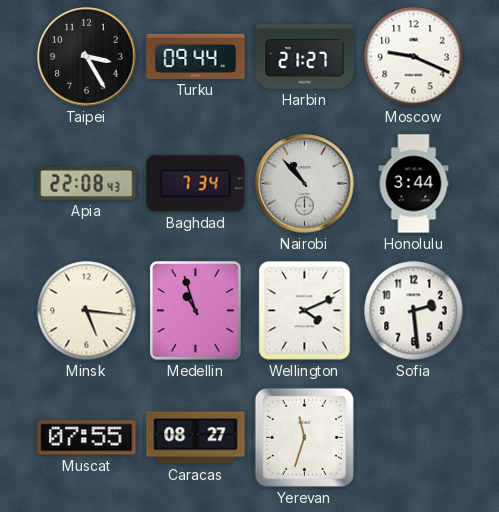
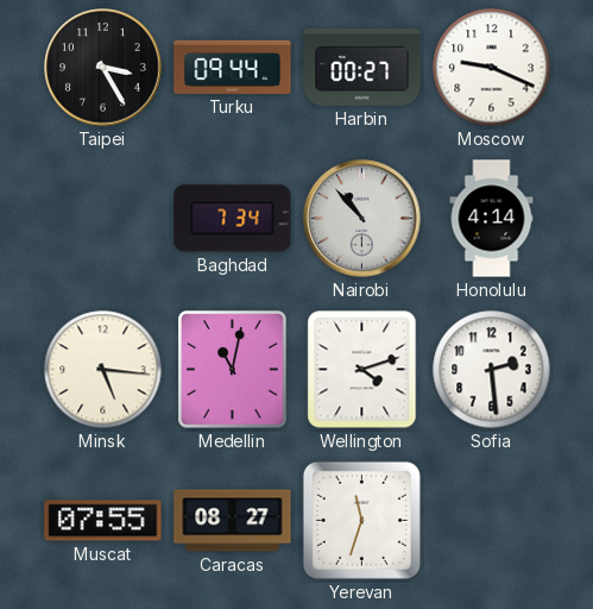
Harbin: 21:27 -> 00:27 (362, 67)
Apia: 22:08 -> none (87, 183)
Honolulu: 3:44 -> 4:14 (492, 219)
Medellin: 10:57 -> 11:02 (233, 370)
Wellington: 4:11 -> 4:12 (362, 370)
